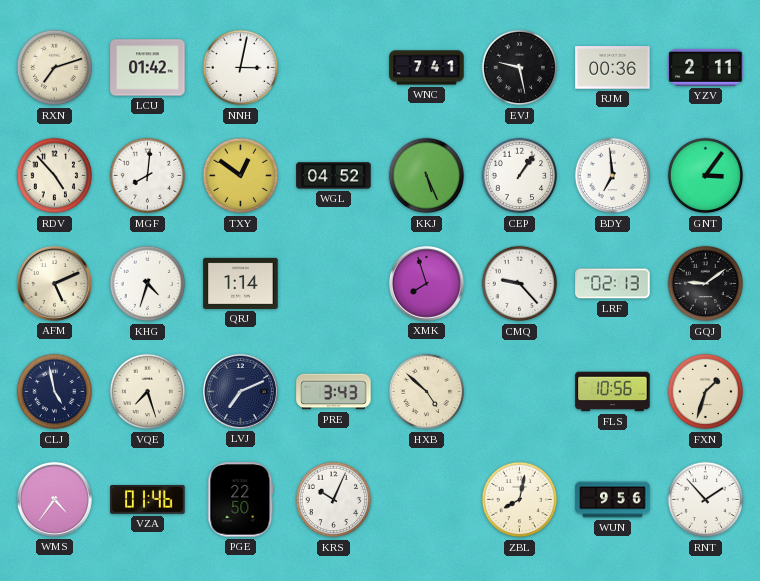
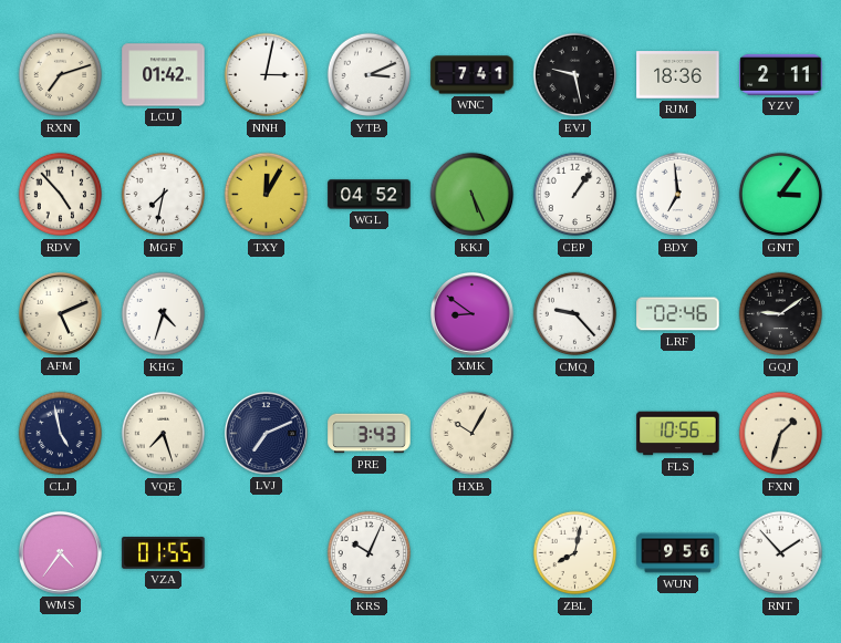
YTB: none -> 3:11 (370, 75)
RJM: 00:36 -> 18:36 (678, 75)
MGF: 8:01 -> 7:32 (164, 195)
TXY: 12:51 -> 12:05 (267, 195)
QRJ: 1:14 -> none (241, 283)
XMK: 7:57 -> 8:51 (471, 313)
LRF: 02:13 -> 02:46 (678, 314)
HXB: 4:52 -> 10:05 (473, 434)
VZA: 01:46 -> 01:55 (164, 553)
PGE: 22:50 -> none (241, 500)
